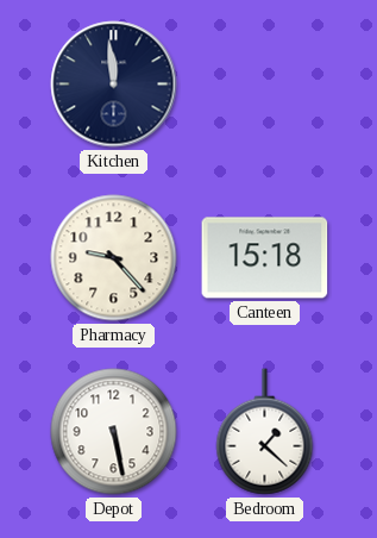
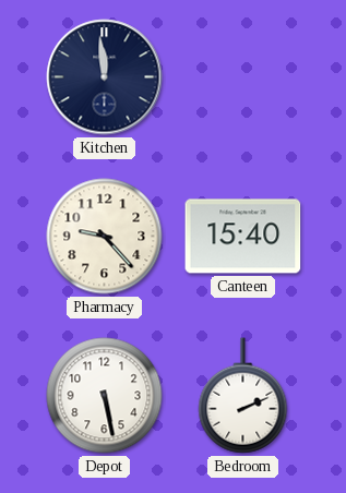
Canteen: 15:18 -> 15:40 (243, 237)
Bedroom: 1:22 -> 2:11 (243, 396)
